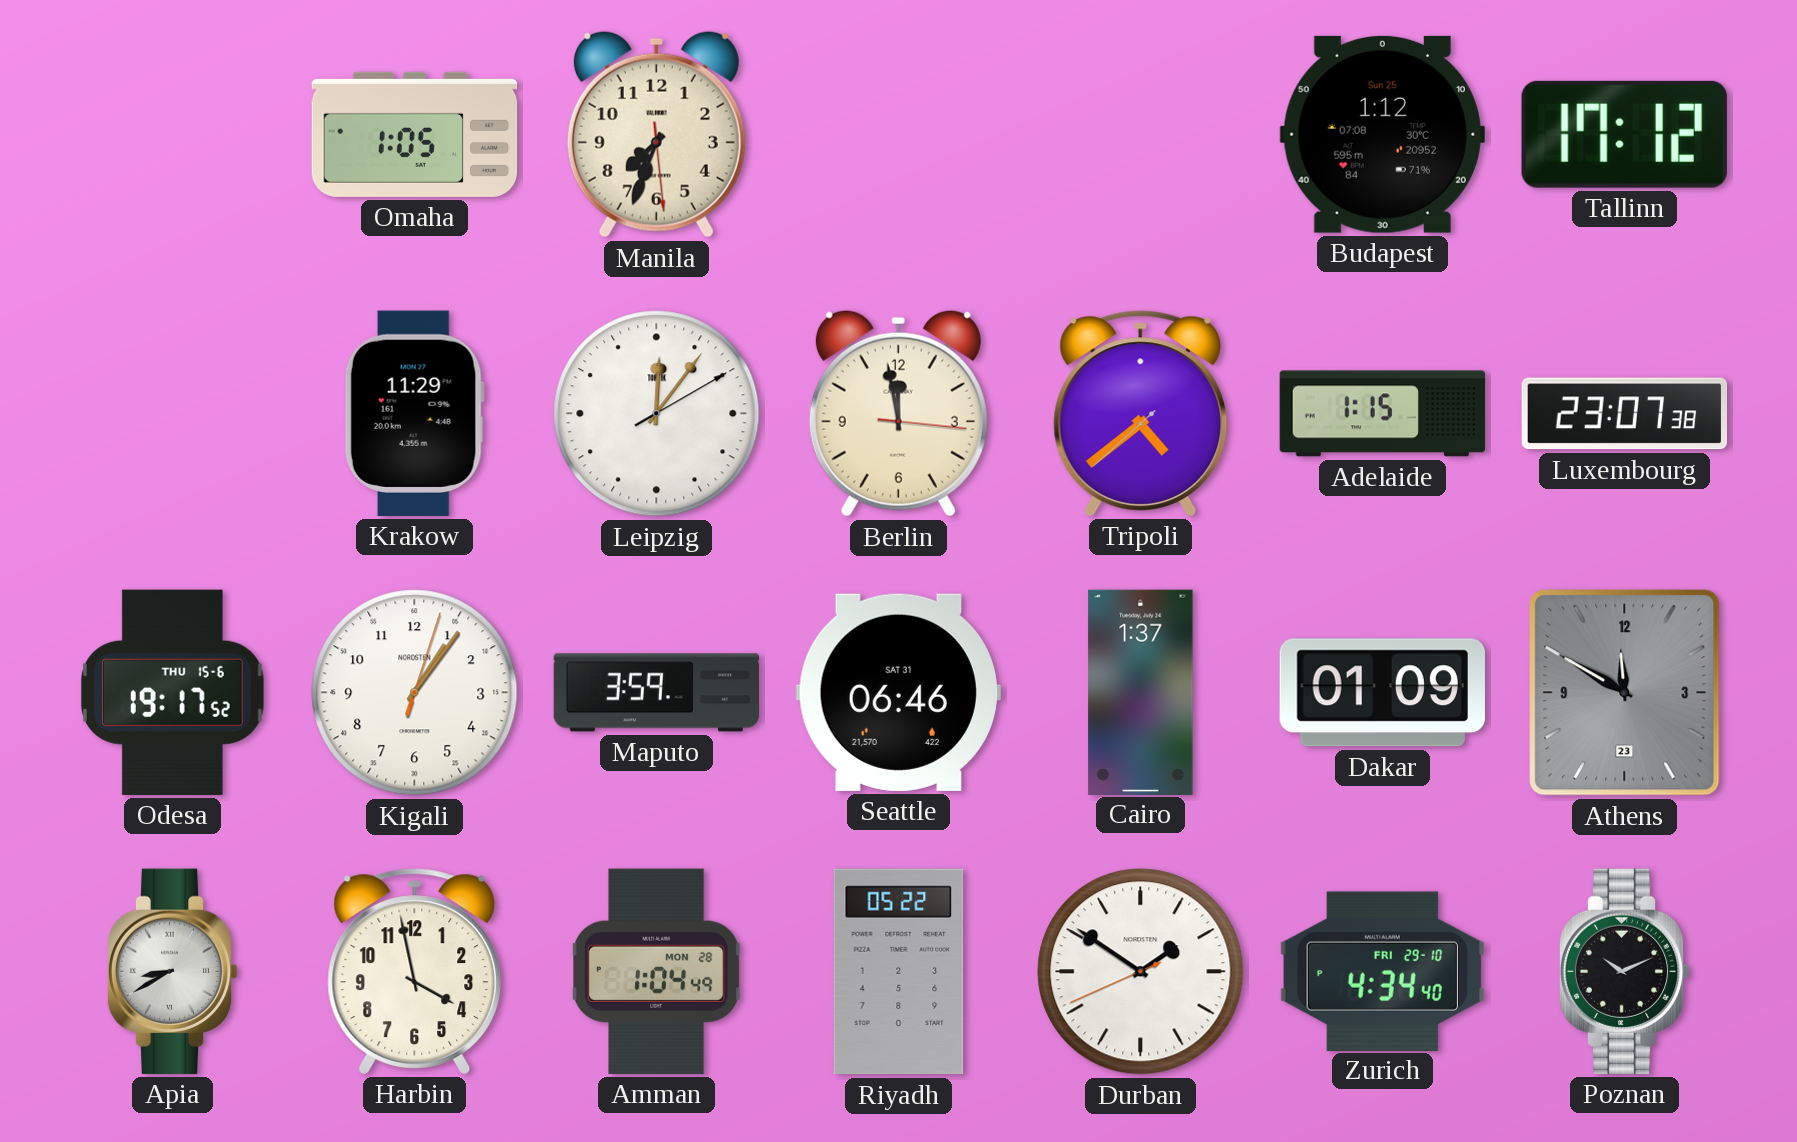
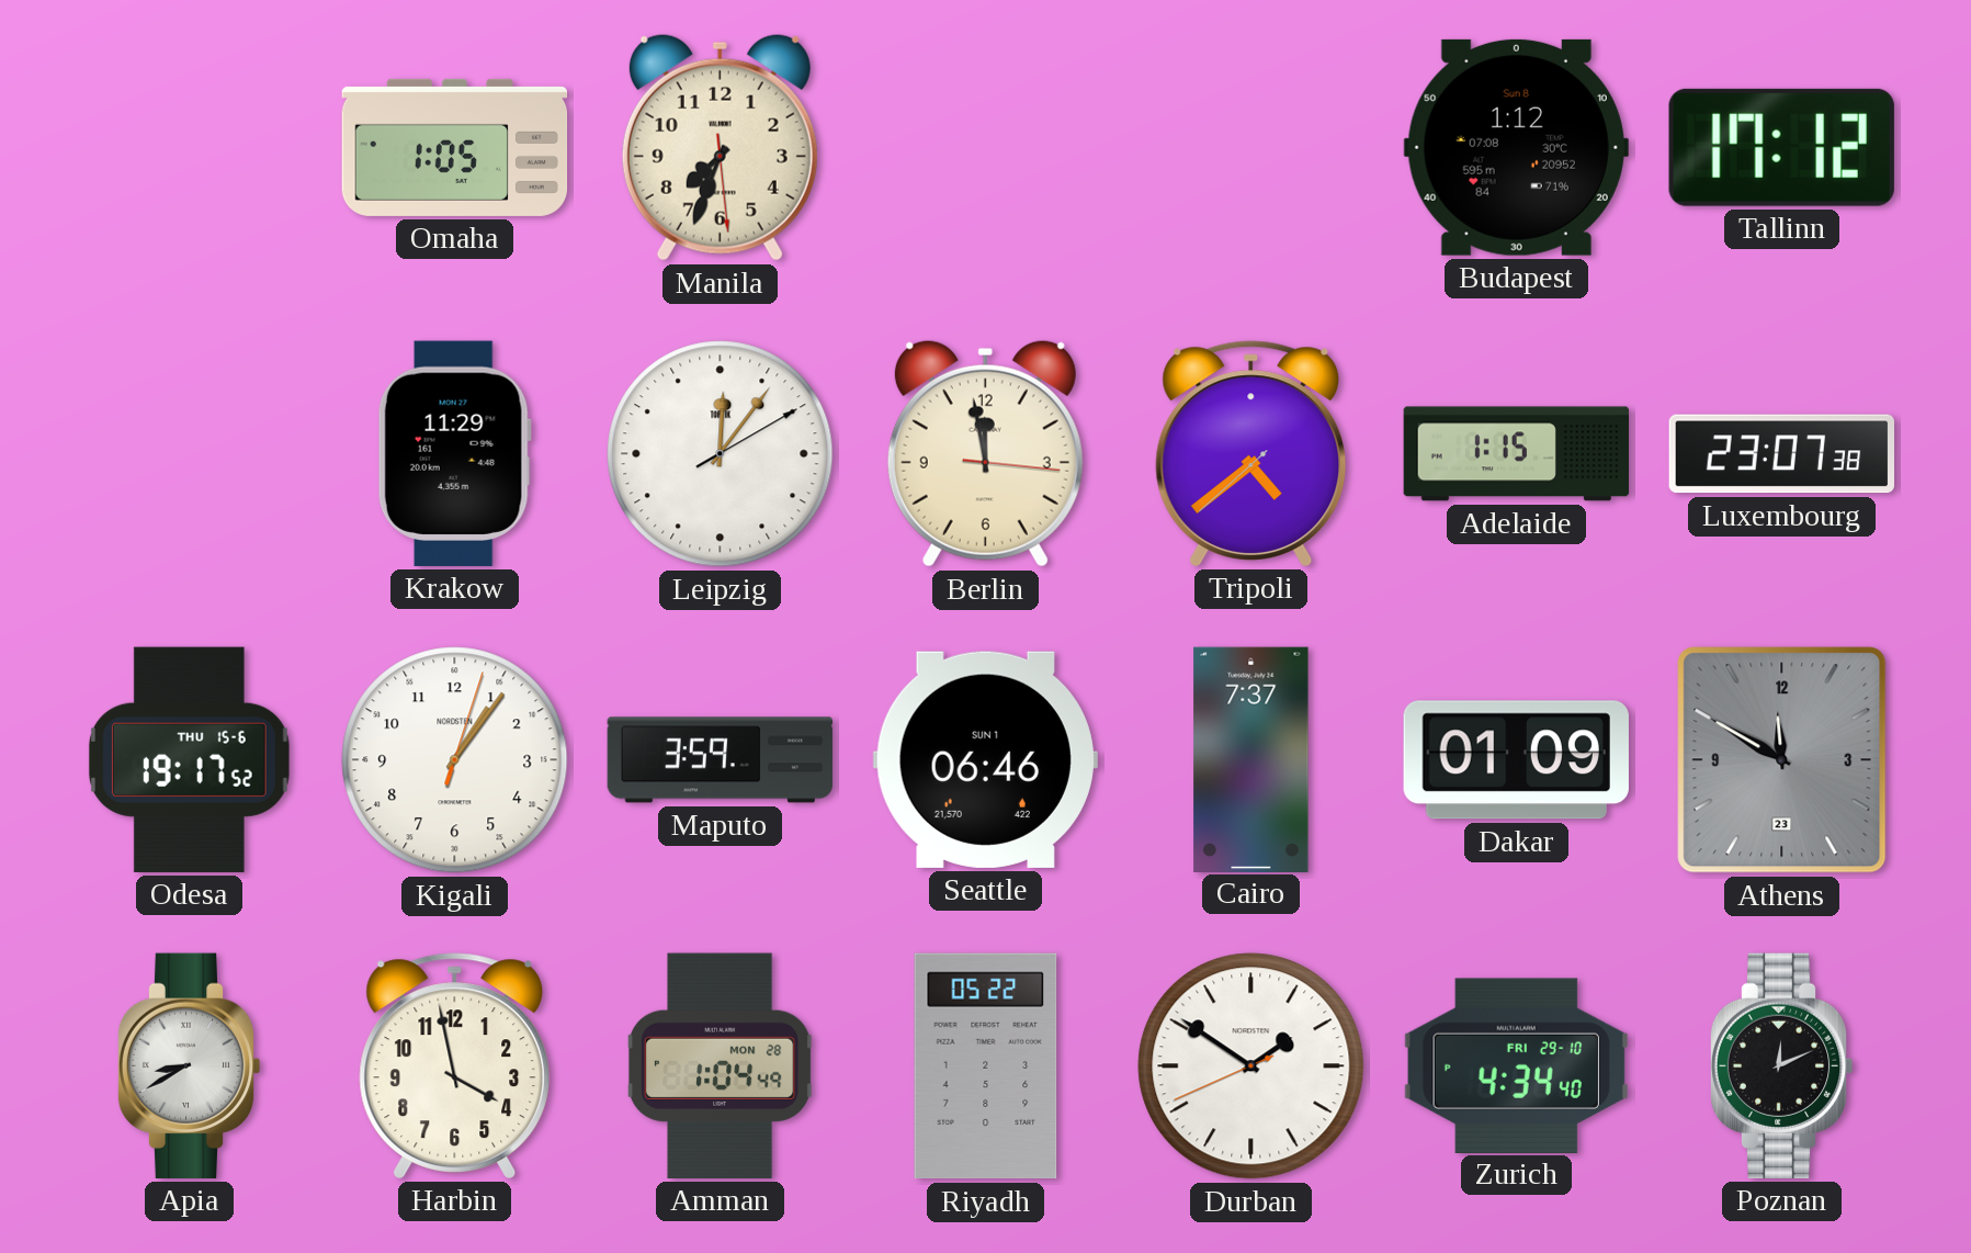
Budapest date: Sun 25 -> Sun 8 (1516, 147)
Seattle date: SAT 31 -> SUN 1 (985, 759)
Cairo: 1:37 -> 7:37 (1251, 759)
Poznan: 10:11 -> 12:11 (1781, 1065)
